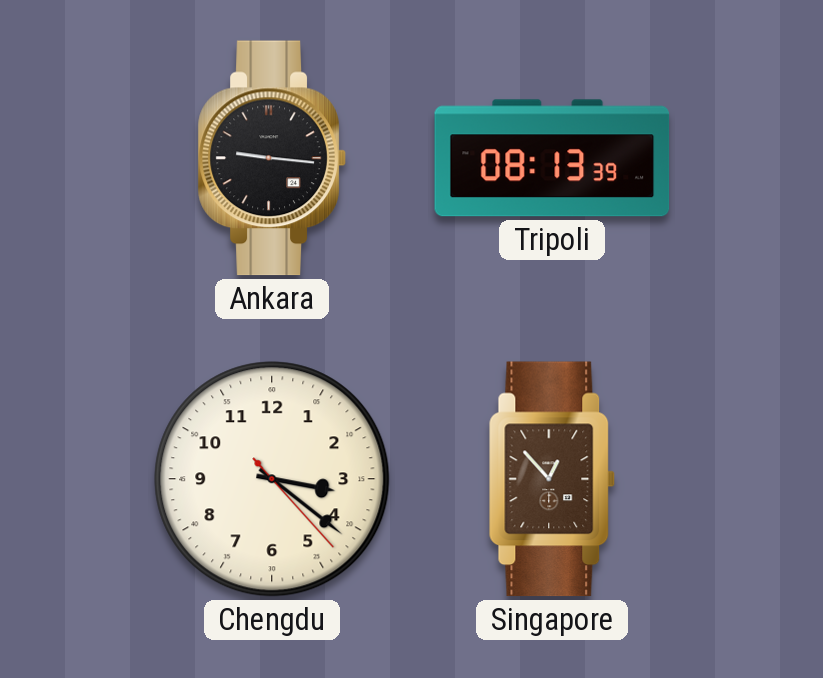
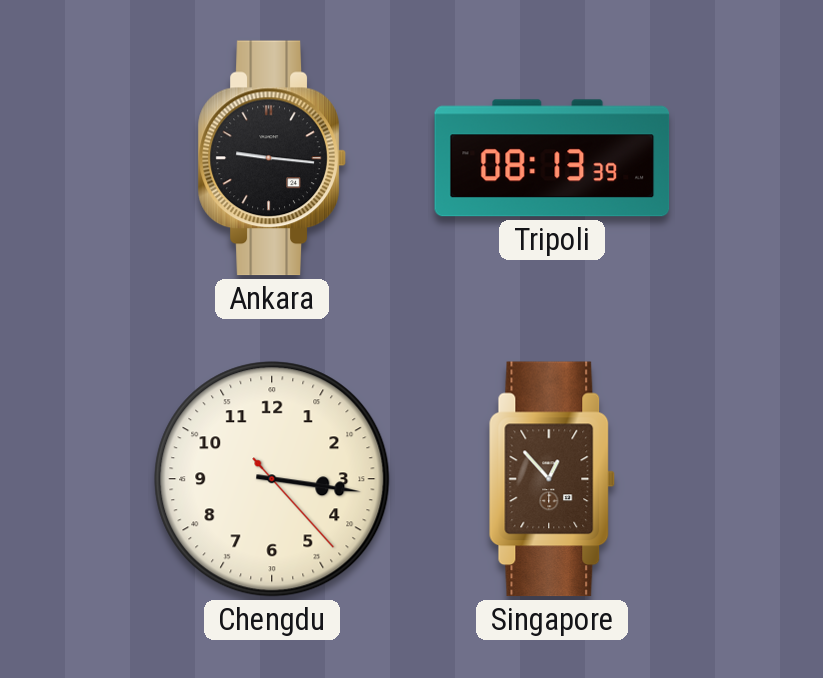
Chengdu: 3:21 -> 3:16 (272, 479)
